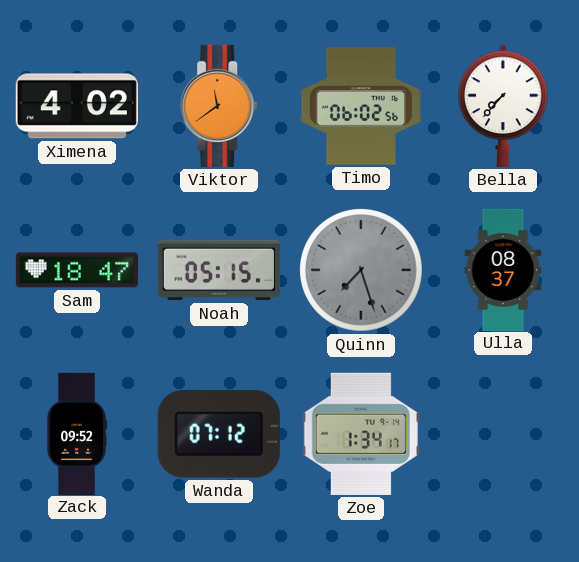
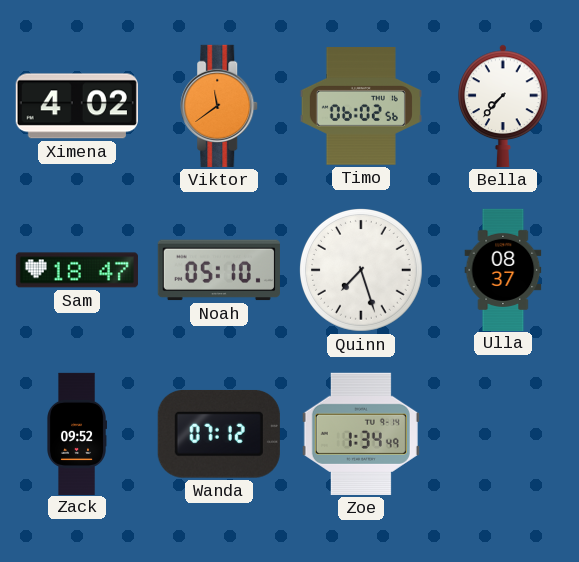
Noah: 05:15 -> 05:10 (219, 270)
Quinn dial: grey -> white (362, 271)
Zoe: 1:34:17 -> 1:34:49 (361, 434)
